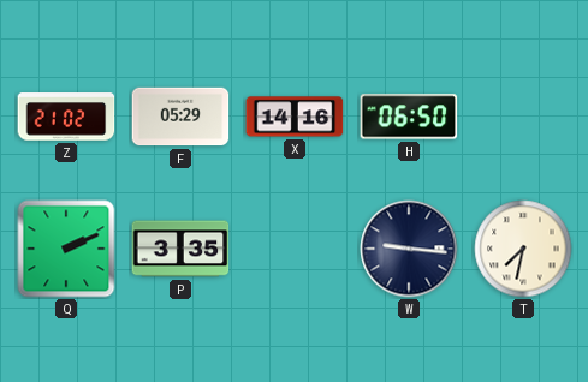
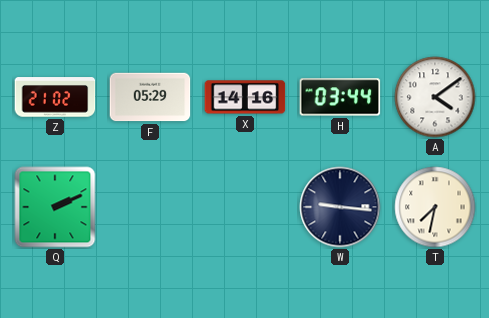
H: 06:50 -> 03:44 (340, 97)
A: none -> 4:09 (435, 97)
P: 3:35 -> none (180, 249)
